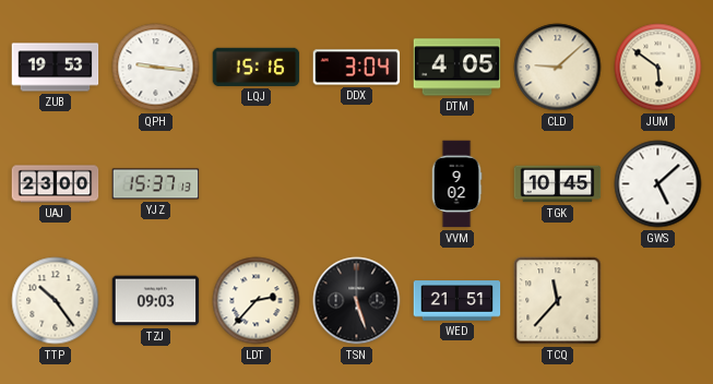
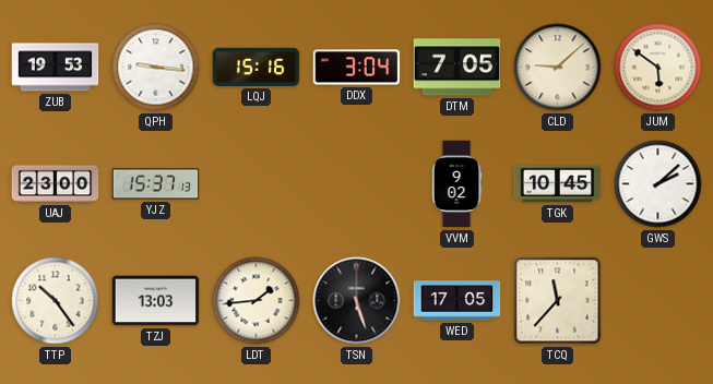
DTM: 4:05 -> 7:05 (457, 68)
GWS: 5:08 -> 2:08 (658, 184)
TZJ: 09:03 -> 13:03 (156, 301)
LDT: 2:37 -> 1:44 (257, 301)
WED: 21:51 -> 17:05 (457, 301)
